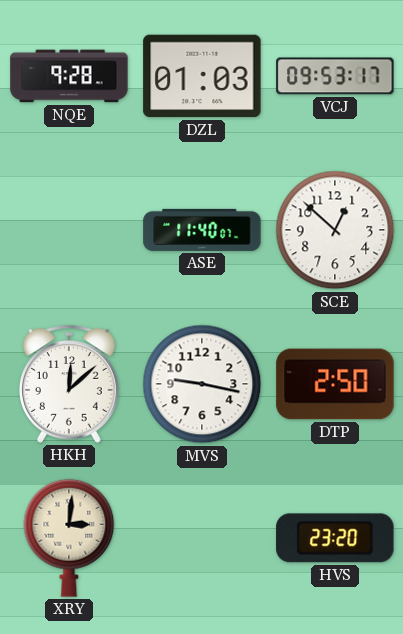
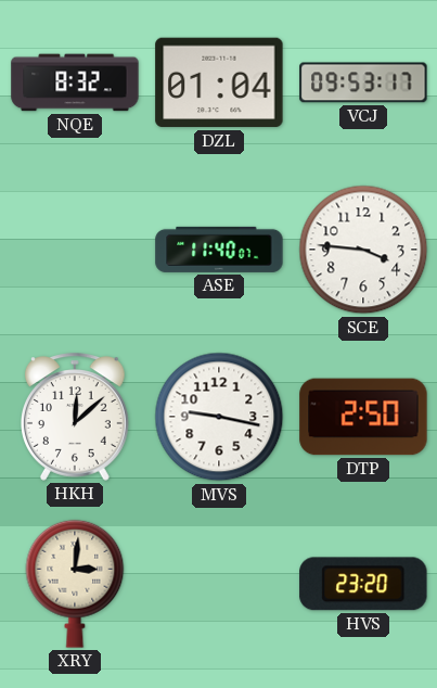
NQE: 9:28 -> 8:32 (75, 82)
DZL: 01:03 -> 01:04 (219, 82)
SCE: 12:52 -> 3:46 (363, 250)
